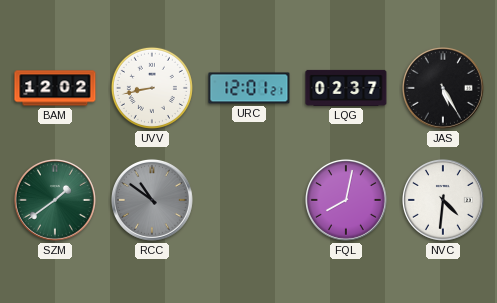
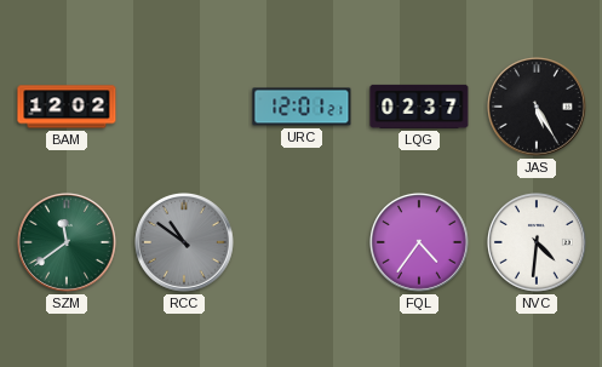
UVV: 8:43 -> none (152, 88)
SZM: 1:39 -> 11:39 (67, 242)
FQL: 8:02 -> 4:36 (419, 242)
